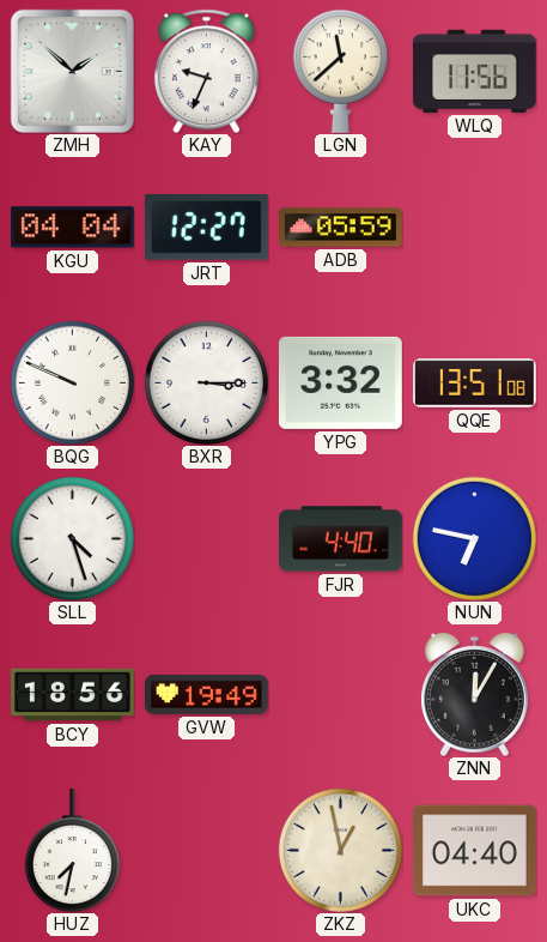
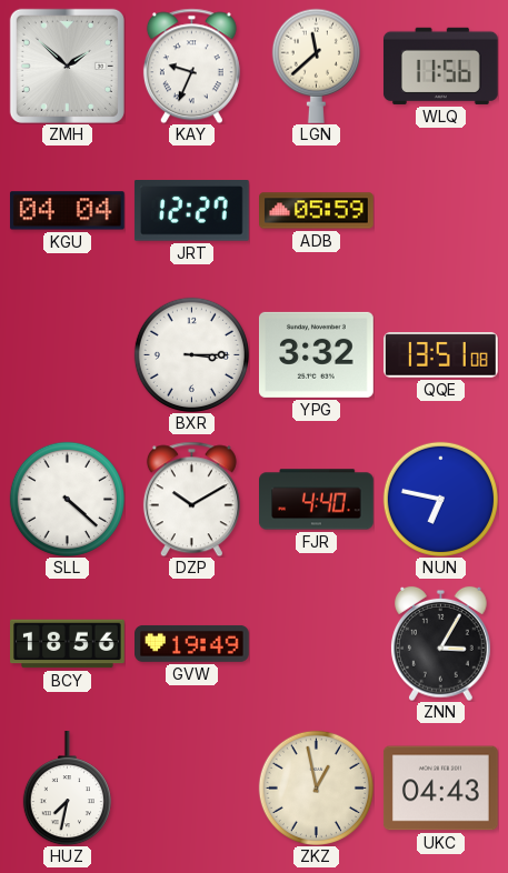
BQG: 9:49 -> none (72, 382)
SLL: 4:27 -> 4:22 (67, 499)
DZP: none -> 10:10 (191, 499)
ZNN: 12:05 -> 3:05 (441, 643)
UKC: 04:40 -> 04:43 (440, 789)
